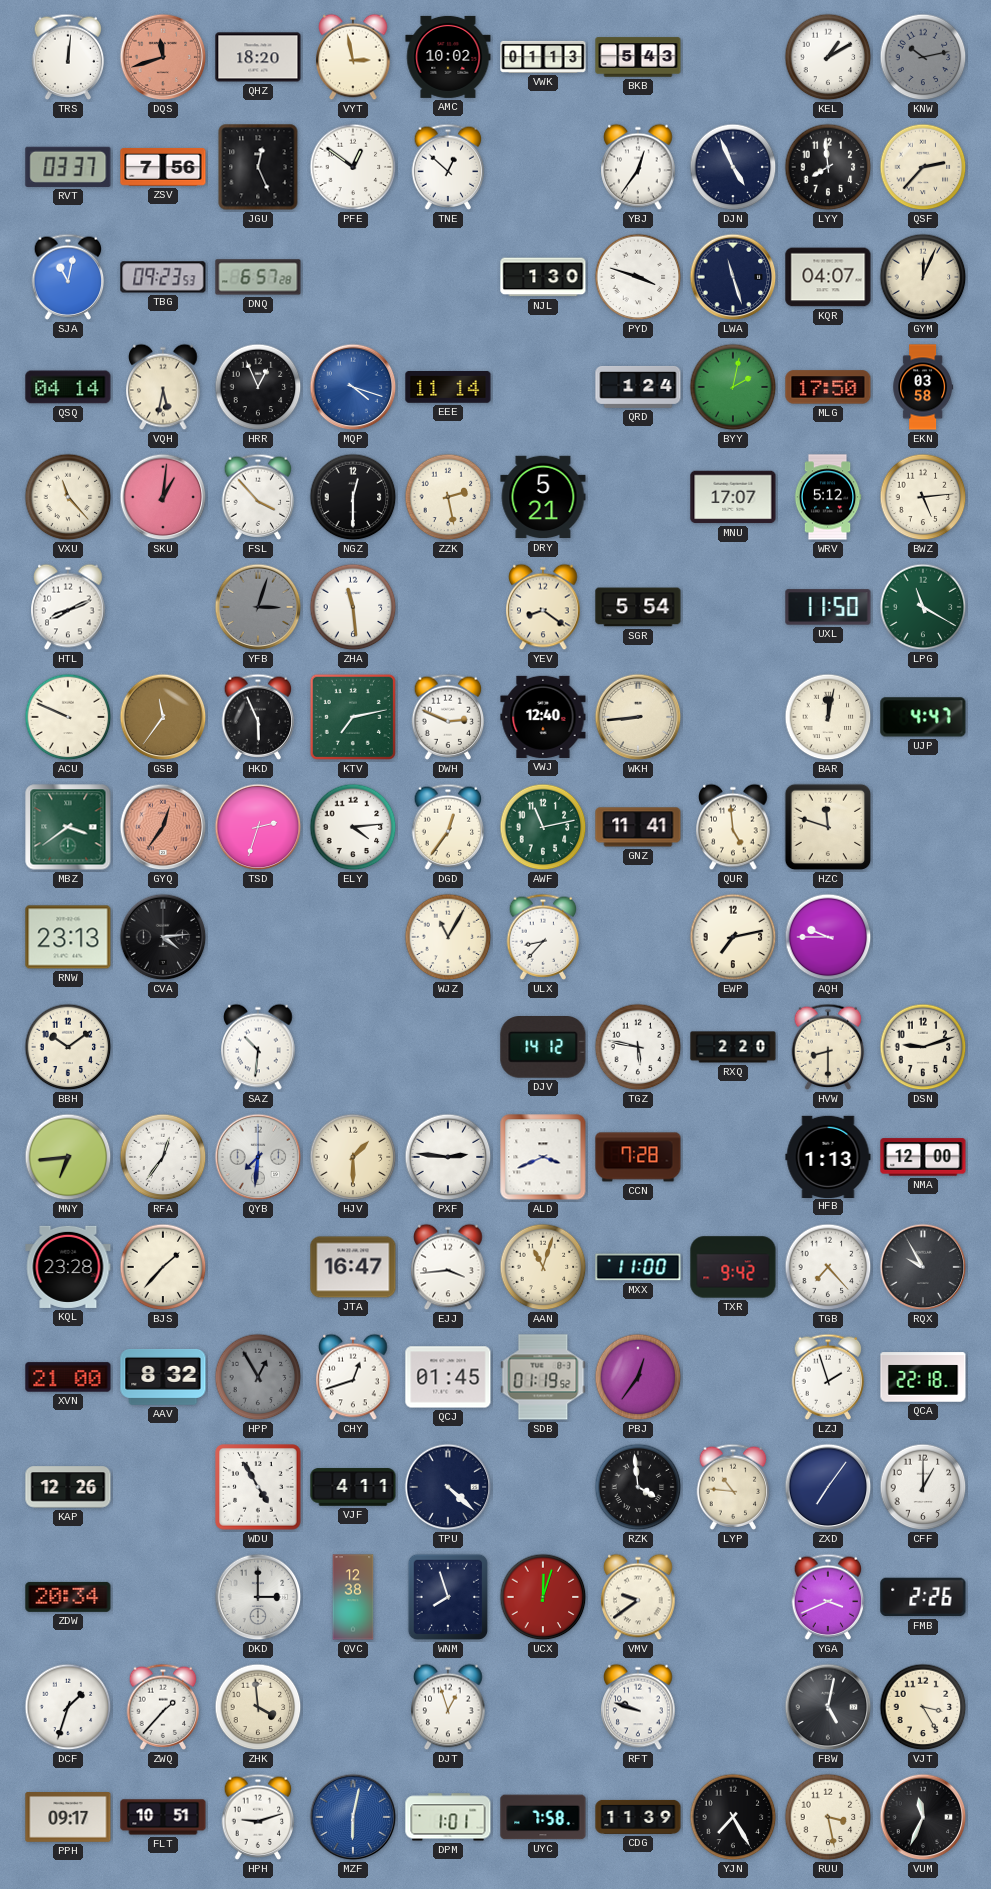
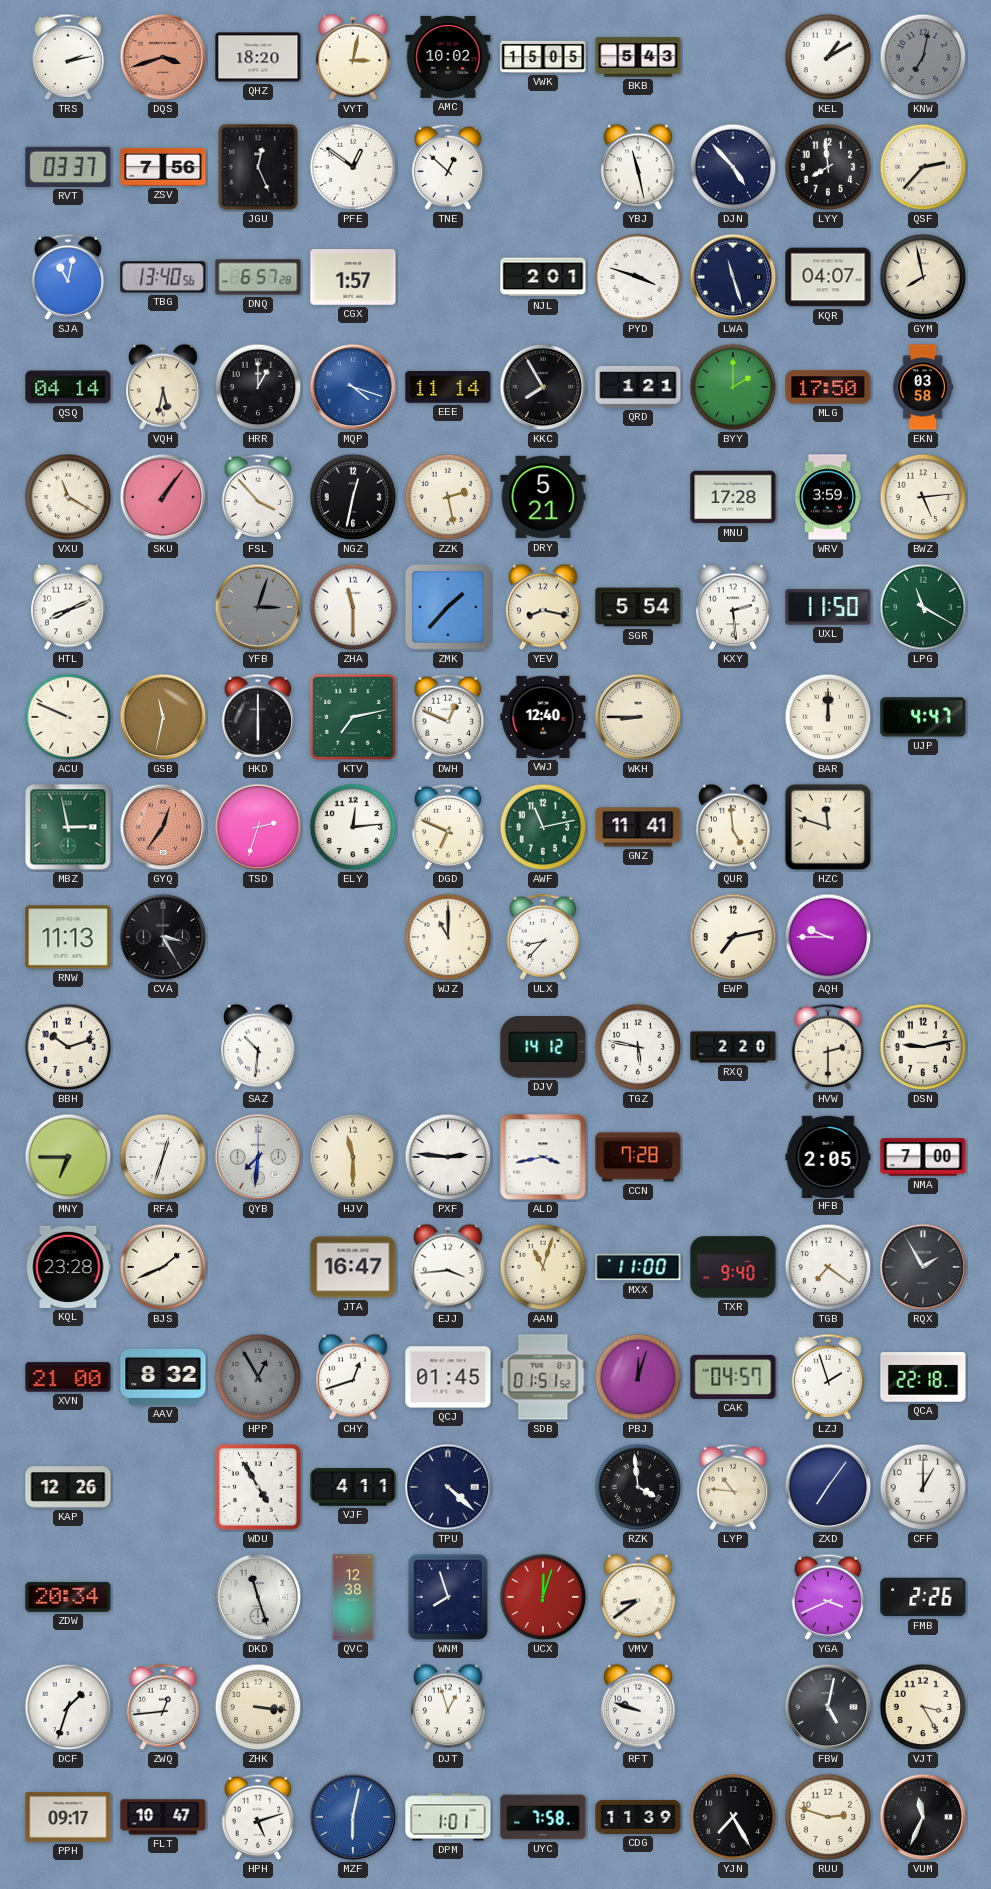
TRS: 12:01 -> 2:13 (68, 57)
DQS: 11:42 -> 3:42 (163, 57)
VYT: 2:58 -> 3:02 (353, 57)
VWK: 01:13 -> 15:05 (543, 57)
KNW: 10:13 -> 7:02 (923, 57)
YBJ: 12:36 -> 11:28 (638, 167)
DJN: 4:56 -> 4:53 (733, 167)
TBG: 09:23 -> 13:40 (163, 277)
CGX: none -> 1:57 (353, 277)
NJL: 1:30 -> 2:01 (543, 277)
GYM: 12:04 -> 7:58 (923, 277)
HRR: 12:56 -> 1:00 (258, 387)
KKC: none -> 7:55 (543, 387)
QRD: 1:24 -> 1:21 (638, 387)
BYY: 2:02 -> 2:00 (733, 387)
VXU: 11:23 -> 11:20 (68, 497)
SKU: 1:01 -> 1:06 (163, 497)
NGZ: 12:30 -> 12:32 (353, 497)
MNU: 17:07 -> 17:28 (733, 497)
WRV: 5:12 -> 3:59 (828, 497)
ZHA: 11:29 -> 11:30 (353, 607)
ZMK: none -> 1:37 (448, 607)
YEV: 8:21 -> 8:17 (543, 607)
KXY: none -> 2:29 (733, 607)
GSB: 11:36 -> 11:32 (163, 717)
HKD: 5:56 -> 6:00 (258, 717)
DWH: 2:49 -> 12:49 (448, 717)
WKH: 8:44 -> 8:45 (638, 717)
BAR: 12:02 -> 12:00 (828, 717)
MBZ: 3:39 -> 2:58 (68, 827)
ELY: 4:14 -> 12:14 (353, 827)
DGD: 12:36 -> 6:49 (448, 827)
RNW: 23:13 -> 11:13 (68, 937)
CVA: 4:14 -> 3:25 (163, 937)
WJZ: 11:05 -> 11:00 (448, 937)
BBH: 10:09 -> 10:12 (68, 1047)
HVW: 8:30 -> 2:30 (828, 1047)
DSN: 9:12 -> 9:13 (923, 1047)
MNY: 6:44 -> 6:45 (68, 1157)
RFA: 12:36 -> 12:33 (163, 1157)
HJV: 1:30 -> 11:30 (353, 1157)
ALD: 3:41 -> 3:43 (543, 1157)
HFB: 1:13 -> 2:05 (828, 1156)
NMA: 12:00 -> 7:00 (923, 1157)
BJS: 1:37 -> 1:41 (163, 1267)
TXR: 9:42 -> 9:40 (733, 1267)
TGB: 7:23 -> 7:21 (828, 1267)
RQX: 9:55 -> 1:55 (923, 1267)
SDB: 01:19 -> 01:51 (543, 1377)
PBJ: 12:36 -> 12:03 (638, 1377)
CAK: none -> 04:57 (733, 1377)
DKD: 3:00 -> 11:27 (258, 1597)
VMV: 9:39 -> 8:39 (638, 1597)
ZWQ: 1:37 -> 12:44 (163, 1707)
ZHK: 3:59 -> 3:16 (258, 1707)
FLT: 10:51 -> 10:47 (163, 1817)
HPH: 9:12 -> 5:12 (258, 1817)
RUU: 3:28 -> 2:48 (828, 1817)
